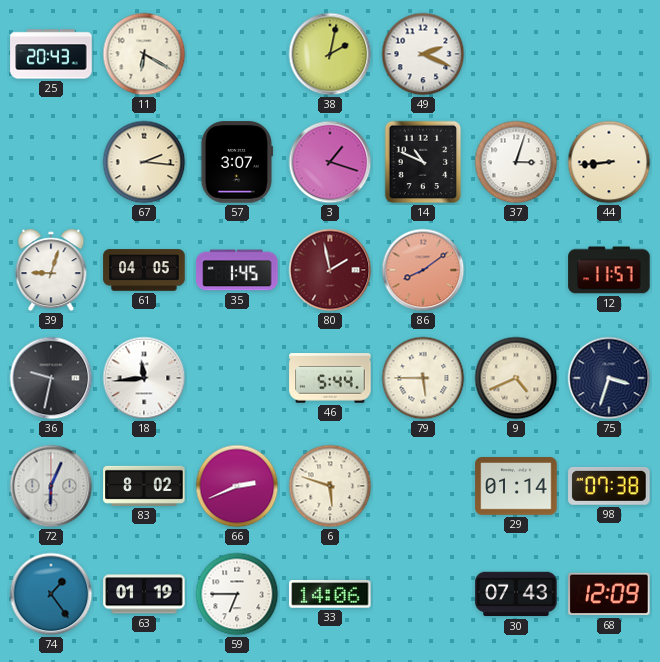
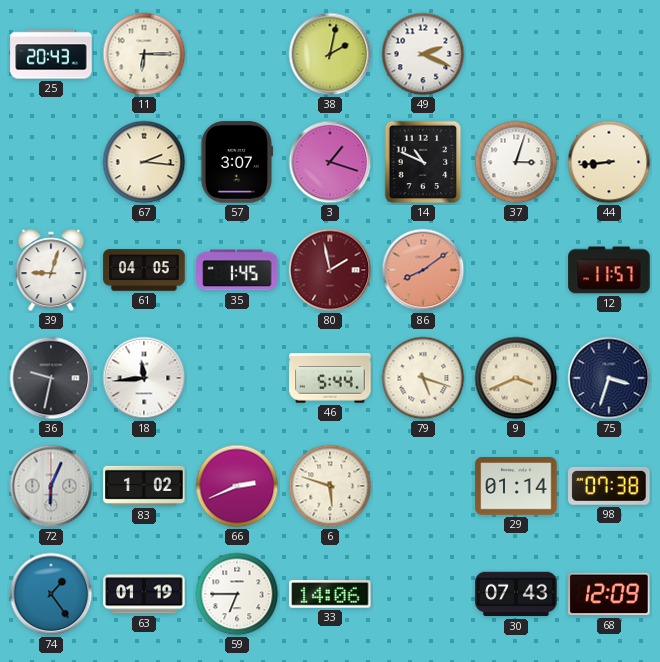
11: 6:20 -> 6:15 (144, 54)
79: 5:45 -> 5:18 (423, 378)
9: 4:41 -> 3:41 (516, 378)
83: 8:02 -> 1:02 (144, 486)
